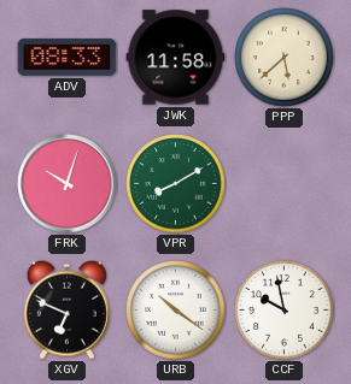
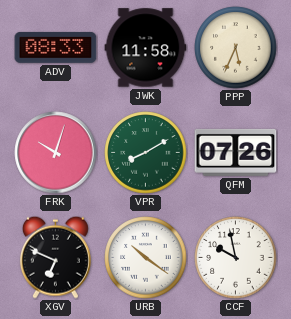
PPP: 5:38 -> 5:34 (236, 48)
QFM: none -> 07:26 (236, 152)
